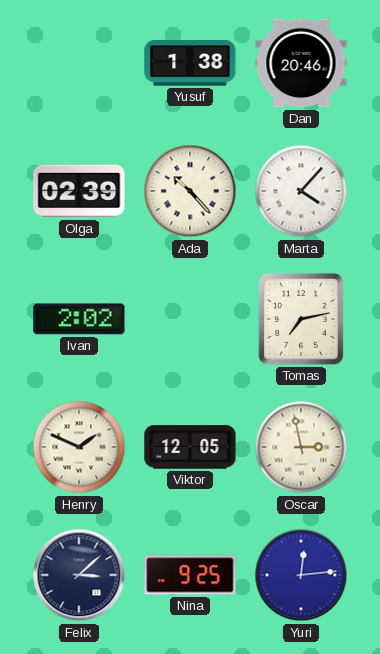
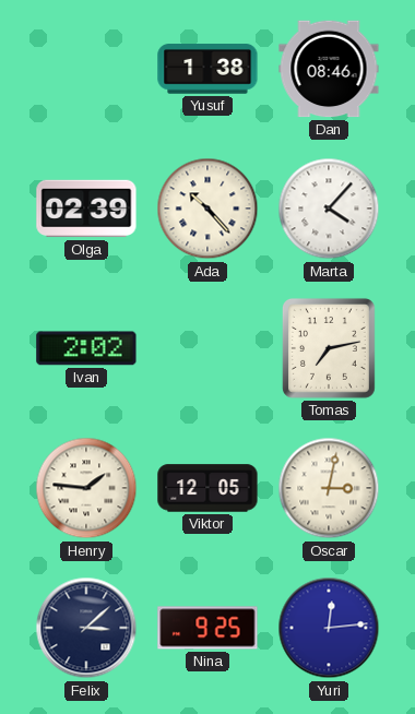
Dan: 20:46 -> 08:46 (329, 69)
Henry: 1:49 -> 1:46 (86, 488)
Oscar: 2:58 -> 3:02 (329, 488)
